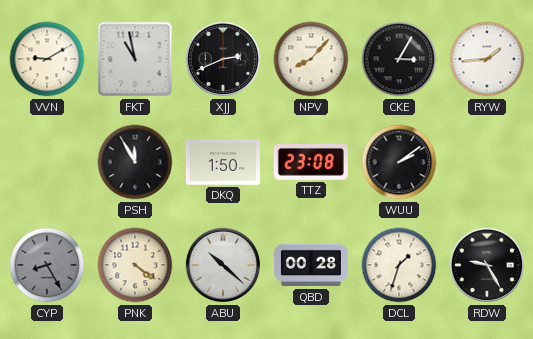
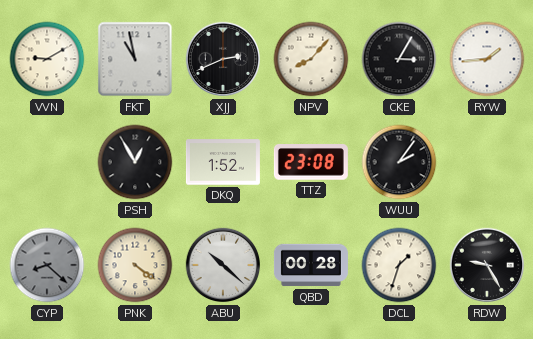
PSH: 11:55 -> 12:55 (135, 162)
DKQ: 1:50 -> 1:52 (223, 162)
WUU: 2:09 -> 2:06 (399, 162)
CYP: 8:25 -> 8:22 (47, 265)
